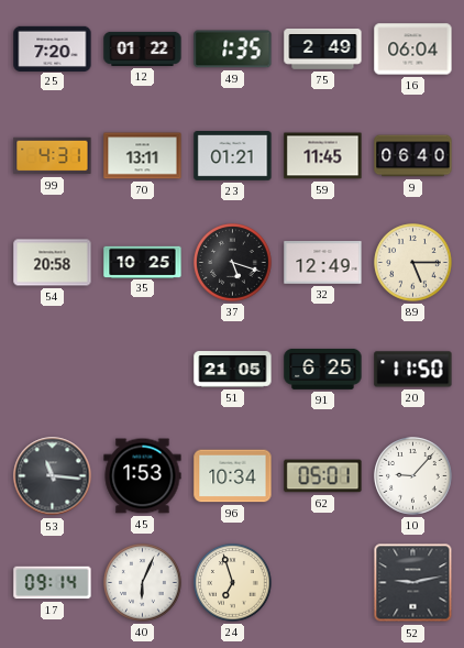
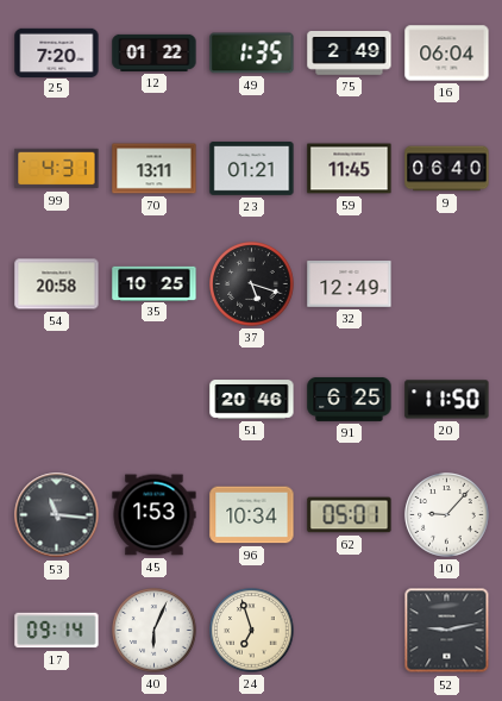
89: 5:15 -> none (413, 263)
51: 21:05 -> 20:46 (252, 400)
